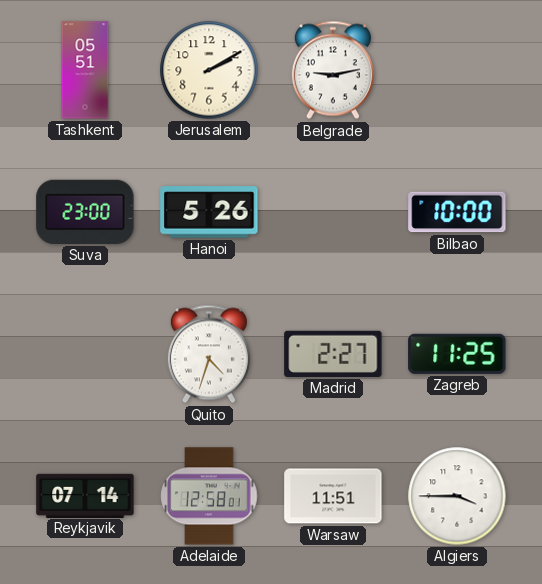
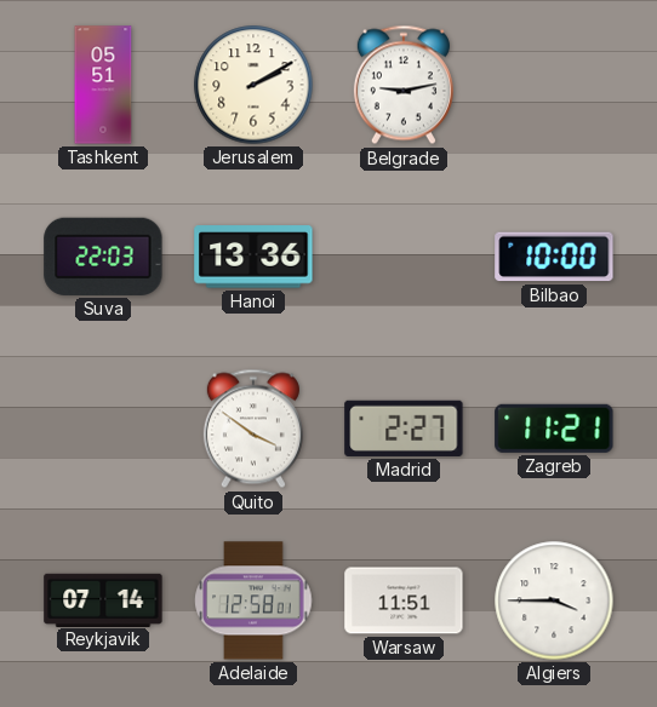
Suva: 23:00 -> 22:03 (103, 257)
Hanoi: 5:26 -> 13:36 (253, 257)
Quito: 4:33 -> 3:51 (253, 429)
Zagreb: 11:25 -> 11:21 (554, 429)
